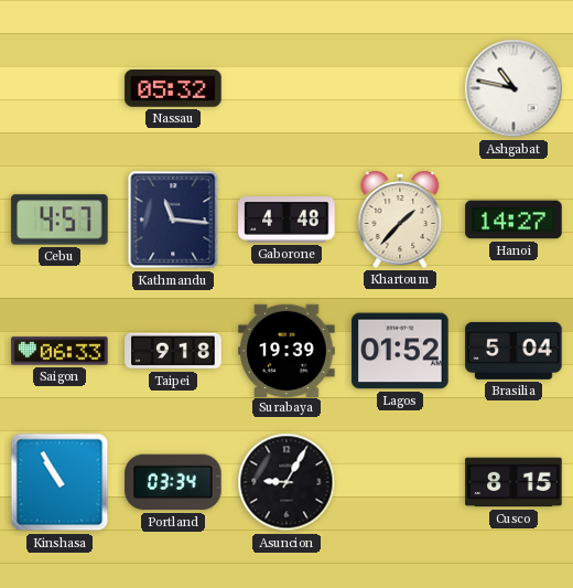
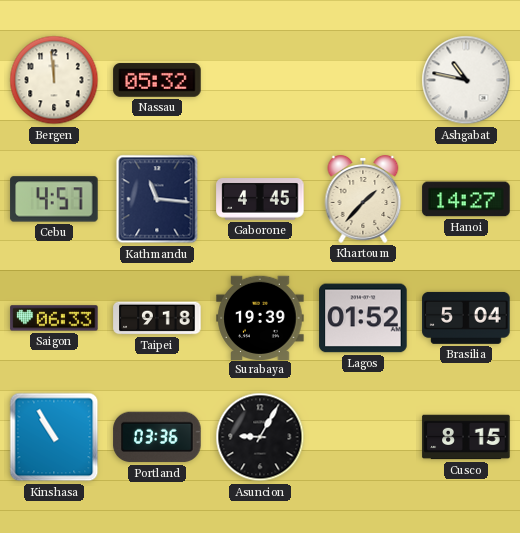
Bergen: none -> 11:59 (54, 80)
Gaborone: 4:48 -> 4:45 (260, 200)
Portland: 03:34 -> 03:36 (157, 437)
